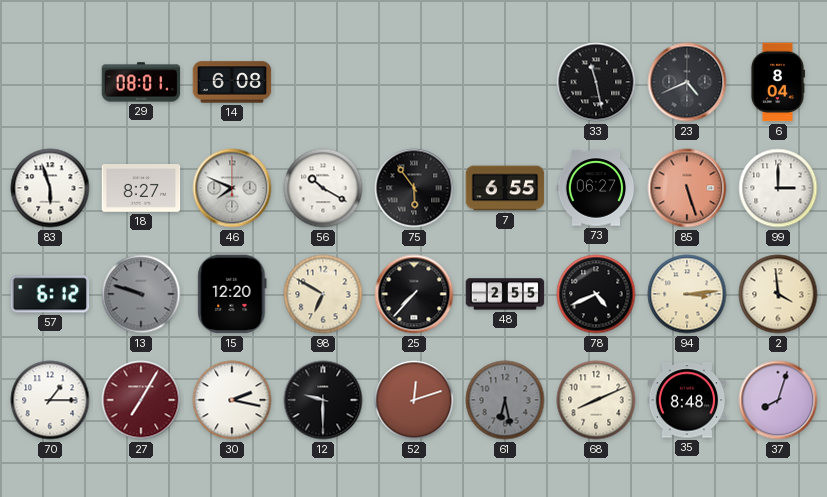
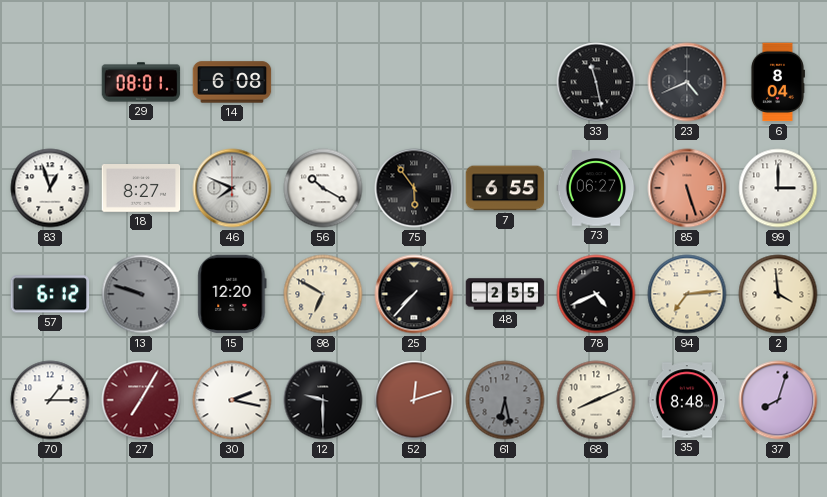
83: 5:57 -> 12:57 (50, 188)
94: 3:14 -> 7:14 (687, 294)
